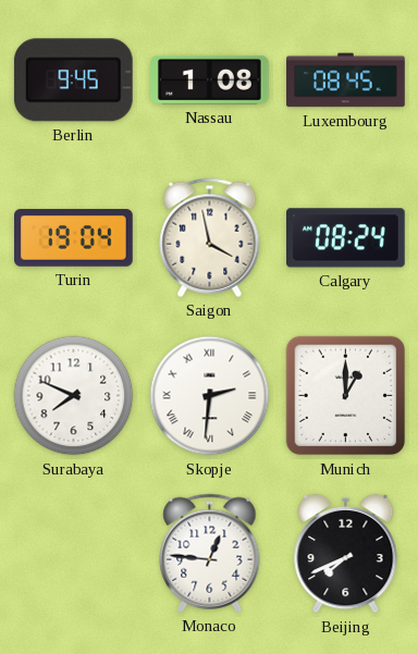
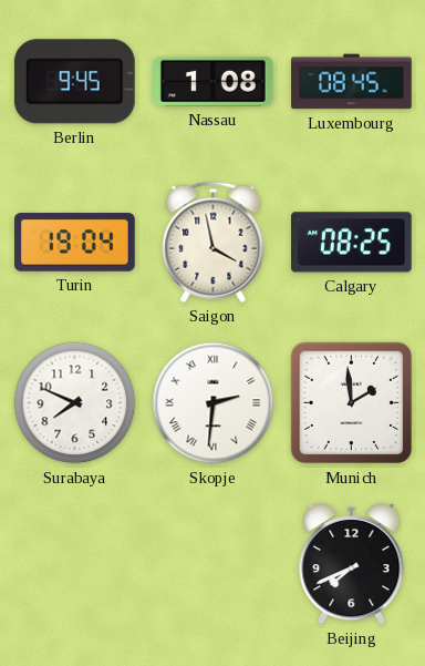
Calgary: 08:24 -> 08:25 (352, 243)
Munich: 1:00 -> 1:59 (352, 403)
Monaco: 12:46 -> none (210, 553)
